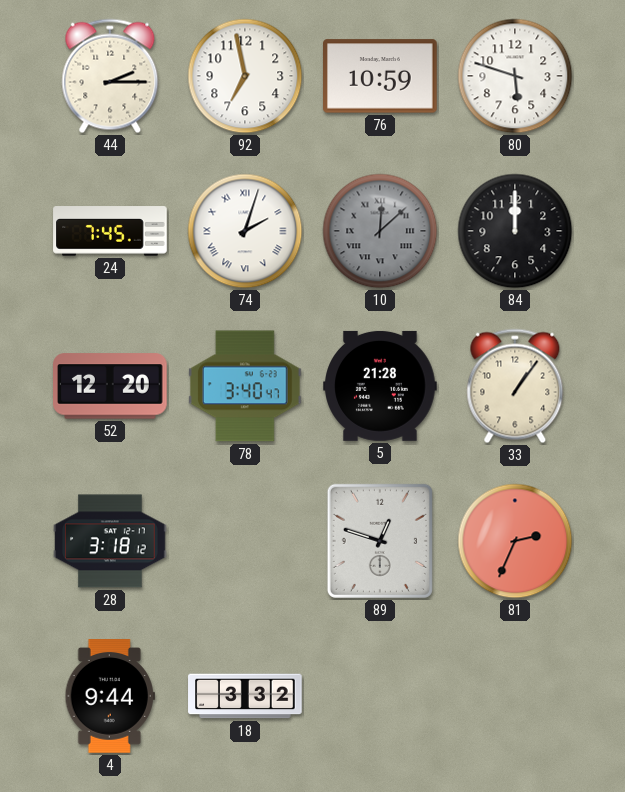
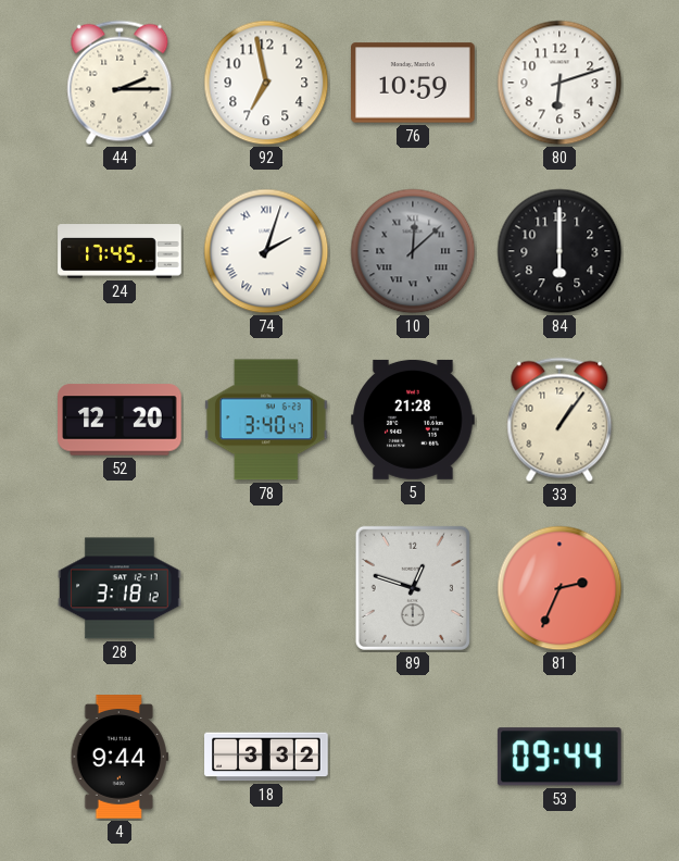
80: 5:48 -> 6:12 (559, 83)
24: 7:45 -> 17:45 (120, 251)
84: 12:00 -> 6:00 (559, 251)
53: none -> 09:44 (559, 757)
